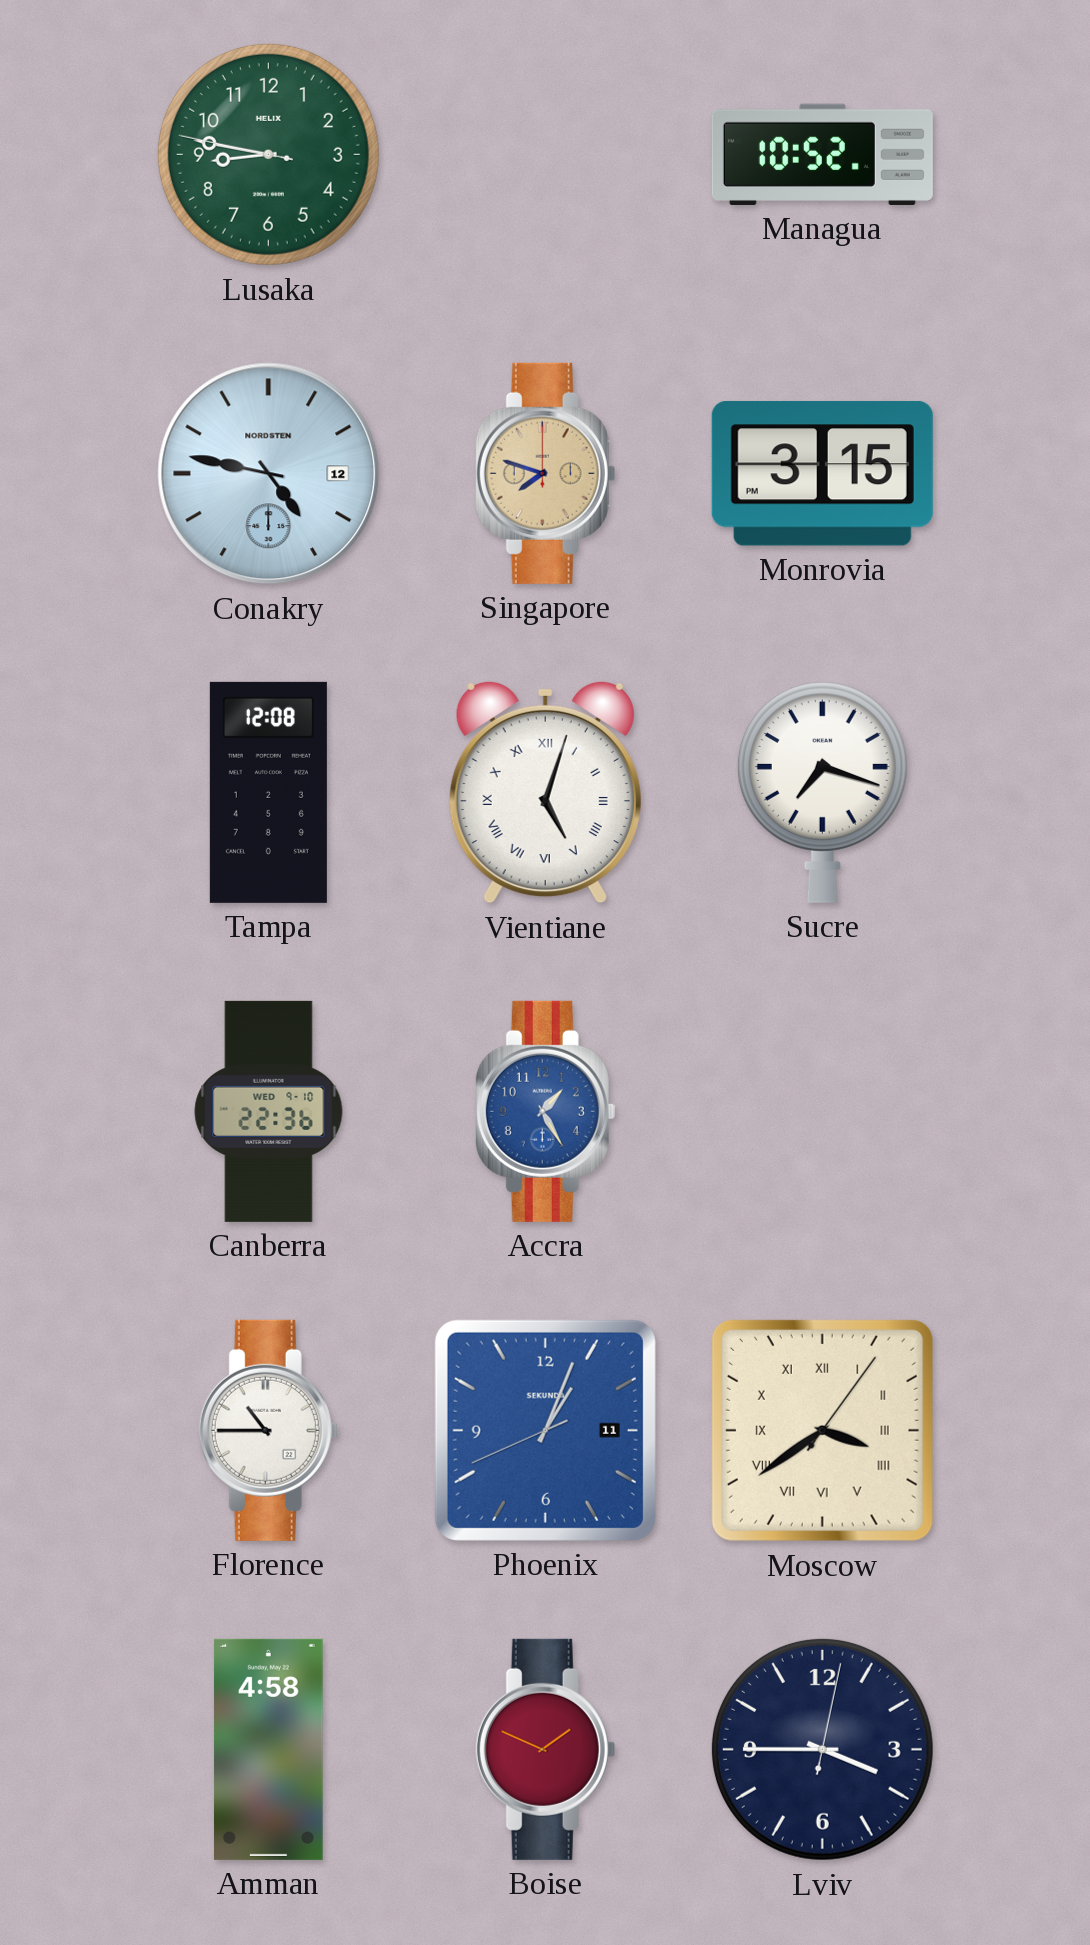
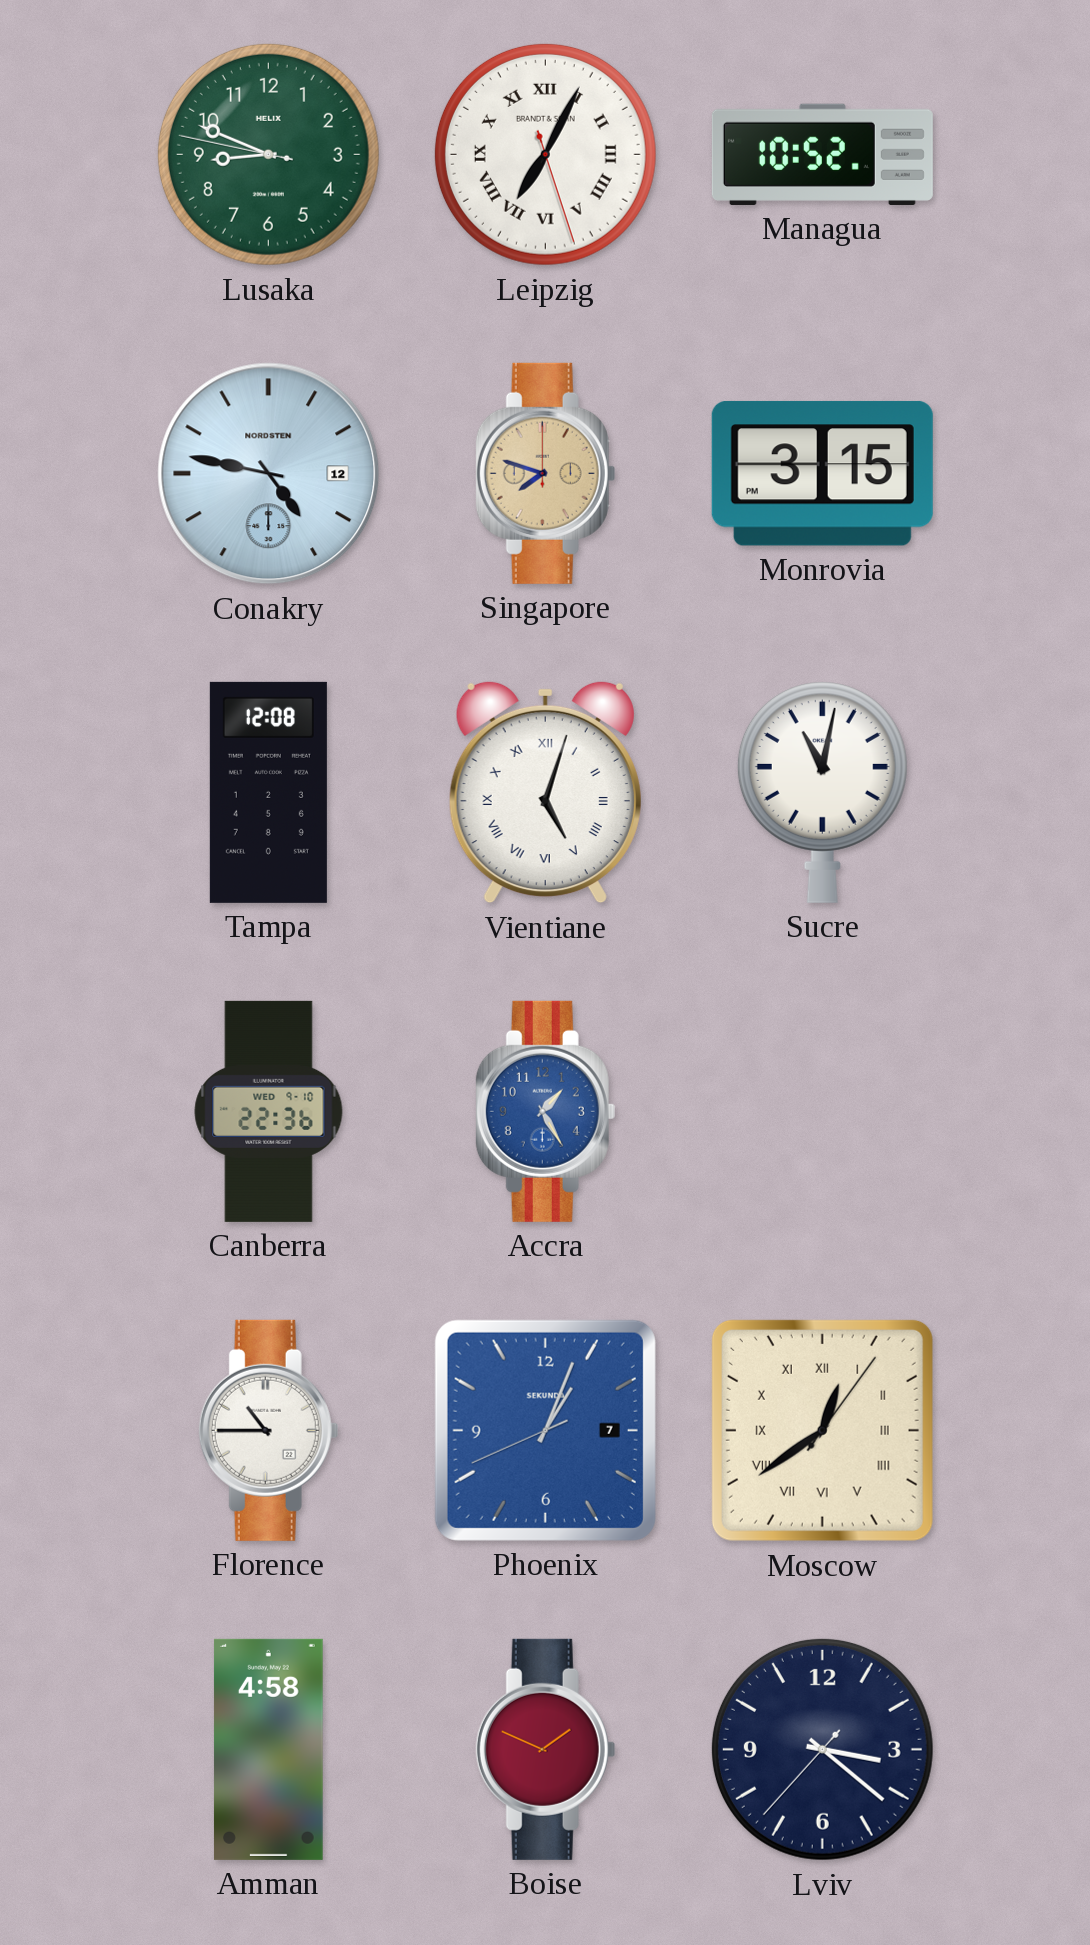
Lusaka: 8:46 -> 8:48 (268, 154)
Leipzig: none -> 7:04 (545, 154)
Sucre: 7:18 -> 11:02 (822, 793)
Phoenix date: 11 -> 7 (545, 1430)
Moscow: 3:39 -> 12:39 (822, 1430)
Lviv: 3:45 -> 3:21 (822, 1749)
